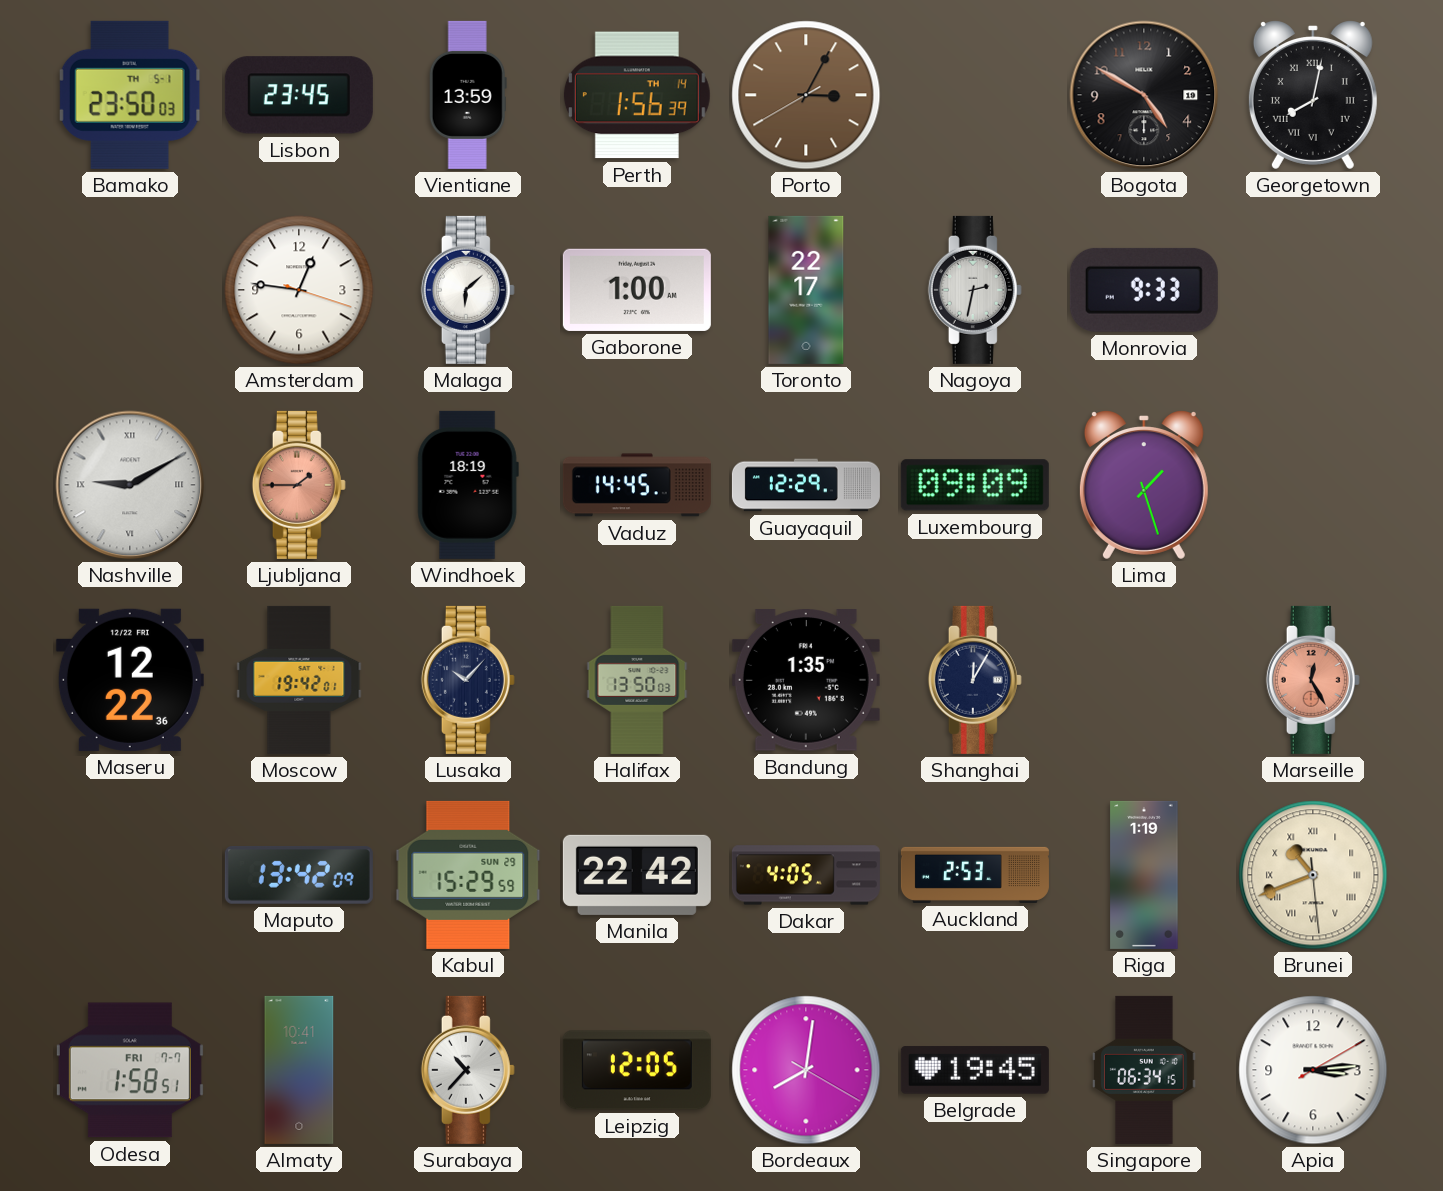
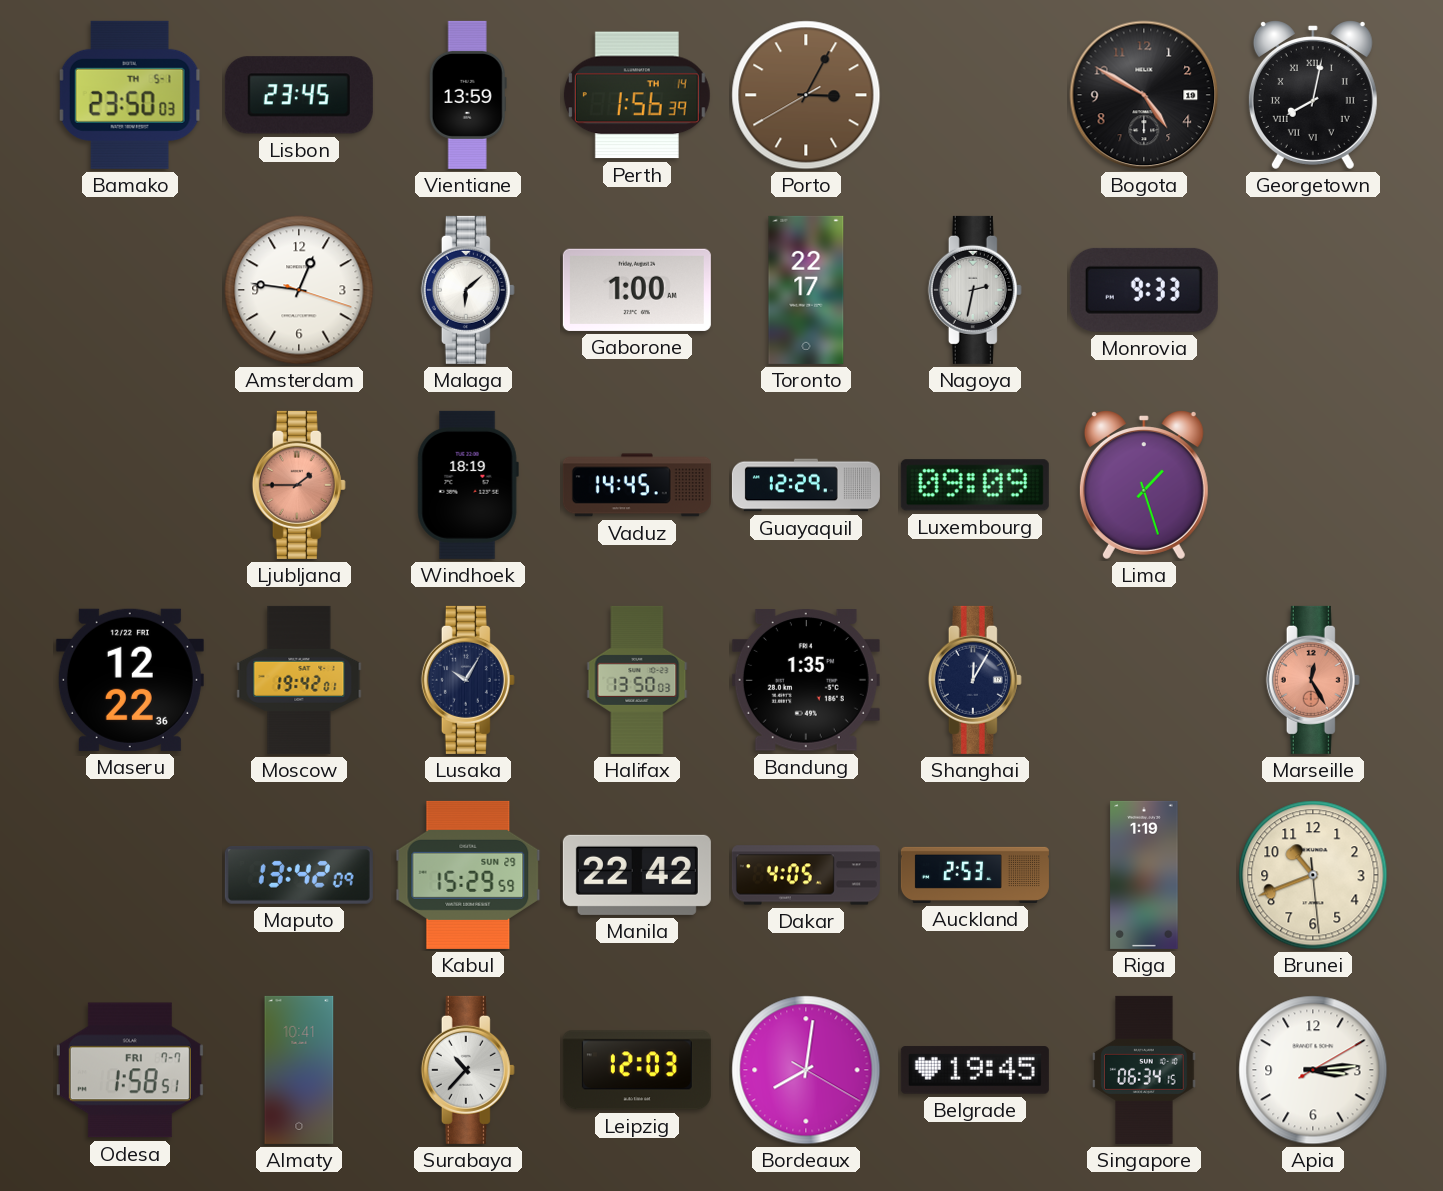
Nashville: 9:10 -> none (130, 485)
Lusaka: 10:07 -> 10:05 (468, 680)
Brunei numerals: Roman -> Arabic (1313, 875)
Leipzig: 12:05 -> 12:03 (637, 1070)
